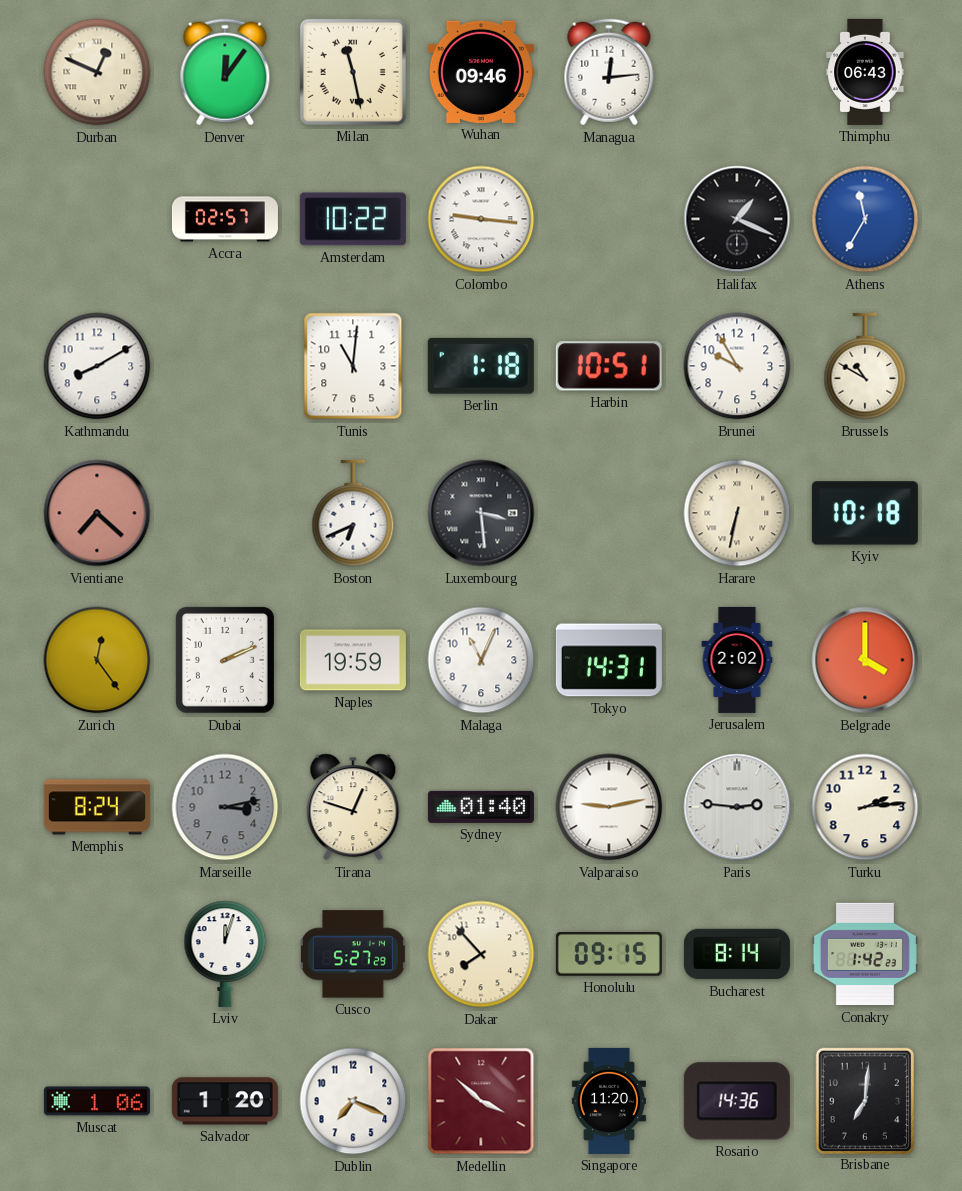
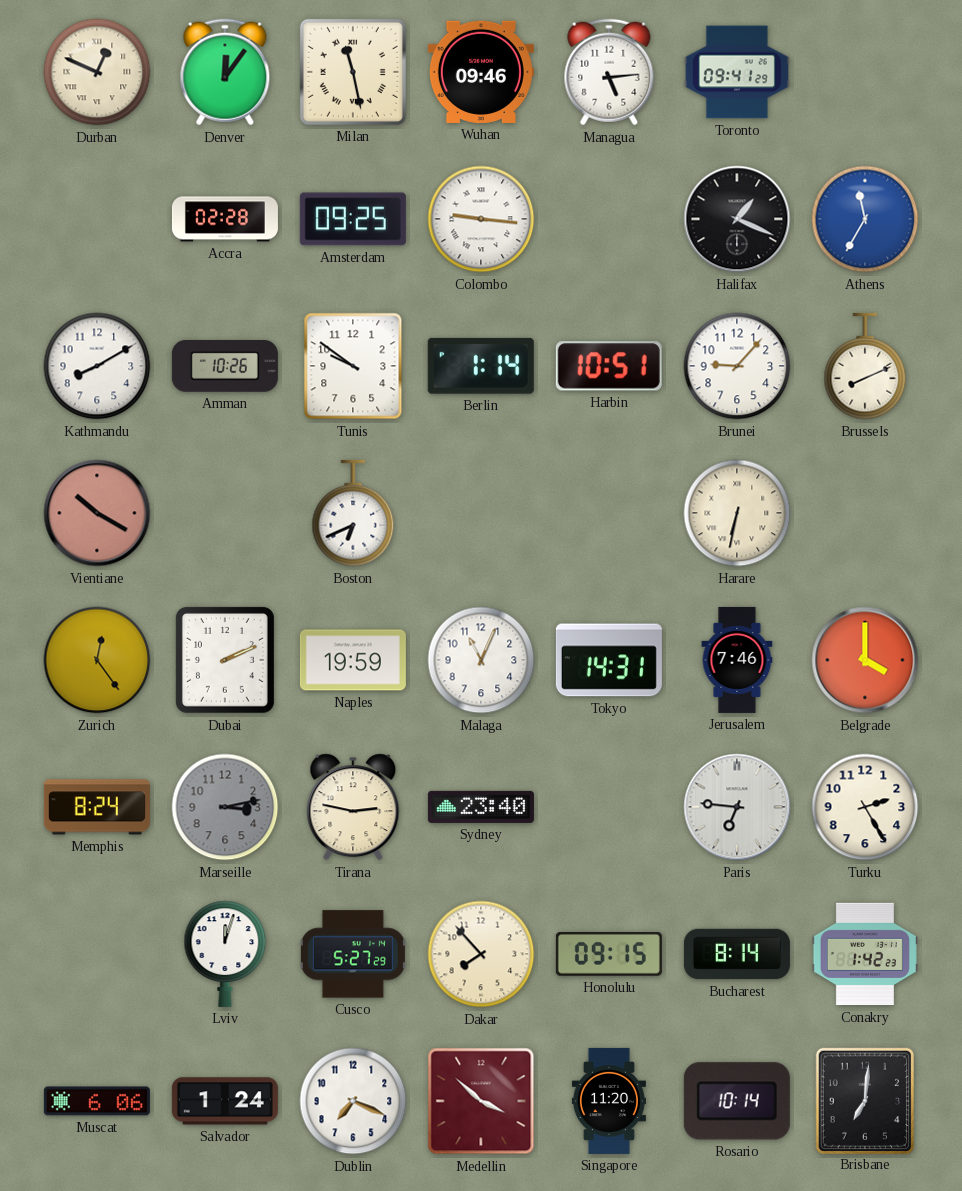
Managua: 12:14 -> 5:14 (609, 72)
Toronto: none -> 09:41 (737, 72)
Thimphu: 06:43 -> none (865, 72)
Accra: 02:57 -> 02:28 (225, 219)
Amsterdam: 10:22 -> 09:25 (353, 219)
Amman: none -> 10:26 (225, 366)
Tunis: 11:01 -> 9:51 (353, 366)
Berlin: 1:18 -> 1:14 (481, 366)
Brunei: 9:55 -> 9:07 (737, 366)
Brussels: 10:50 -> 8:11 (865, 366)
Vientiane: 7:22 -> 10:20 (97, 513)
Luxembourg: 3:29 -> none (481, 513)
Kyiv: 10:18 -> none (865, 513)
Jerusalem: 2:02 -> 7:46 (737, 660)
Tirana: 12:48 -> 2:47 (353, 807)
Sydney: 01:40 -> 23:40 (481, 807)
Valparaiso: 9:13 -> none (609, 807)
Paris: 2:46 -> 6:46 (737, 807)
Turku: 2:14 -> 2:25 (865, 807)
Muscat: 1:06 -> 6:06 (97, 1101)
Salvador: 1:20 -> 1:24 (225, 1101)
Rosario: 14:36 -> 10:14 (737, 1101)
